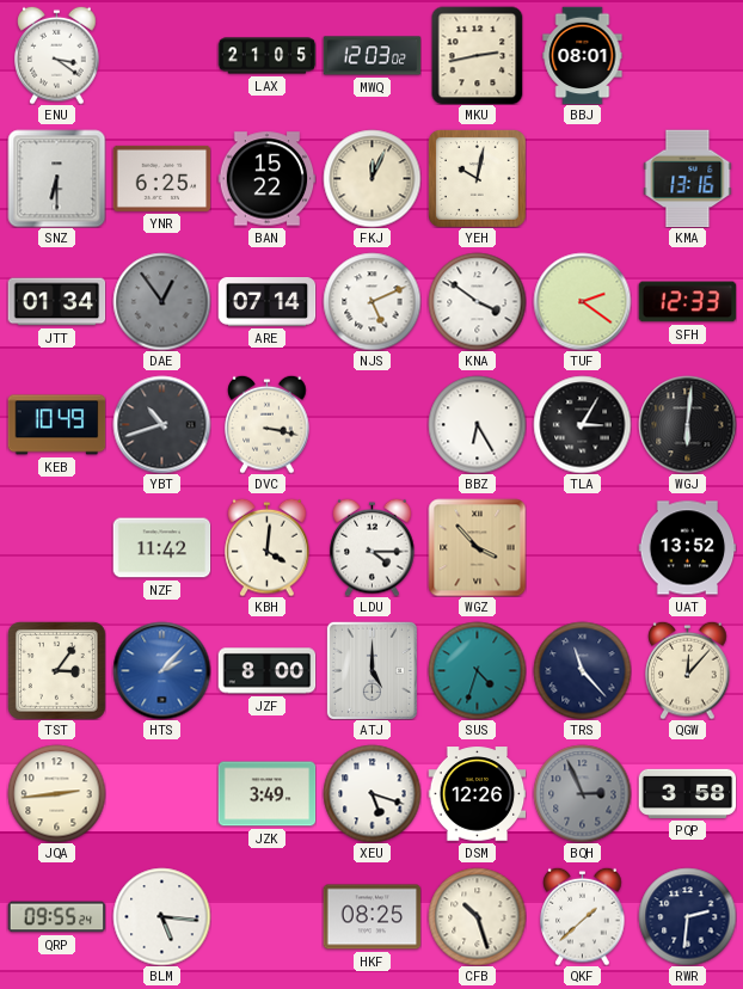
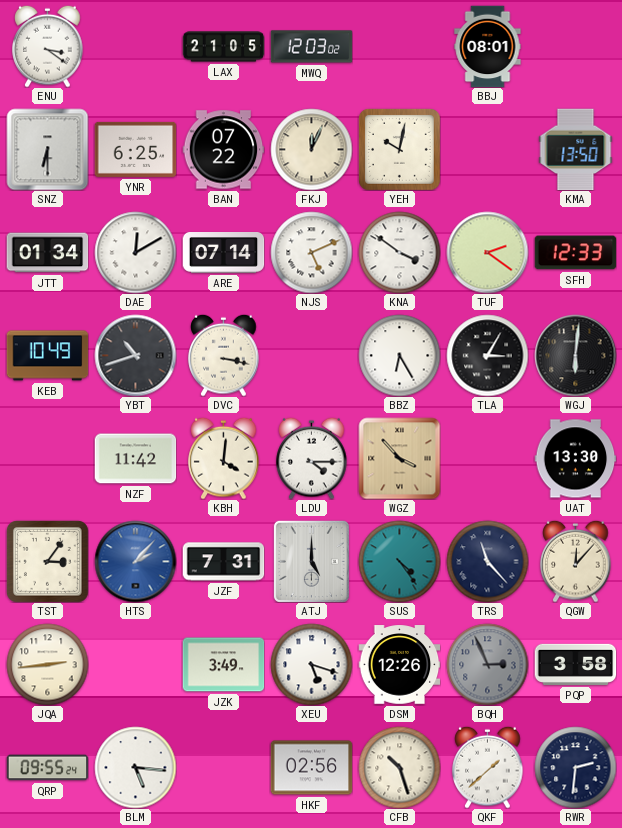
MKU: 2:43 -> none (478, 55)
BAN: 15:22 -> 07:22 (223, 150)
KMA: 13:16 -> 13:50 (576, 149)
DAE: 12:54 -> 12:10 (135, 252)
DAE dial: grey -> white (135, 252)
UAT: 13:52 -> 13:30 (575, 459)
JZF: 8:00 -> 7:31 (223, 562)
SUS: 4:33 -> 4:24 (399, 561)
HKF: 08:25 -> 02:56 (311, 768)
